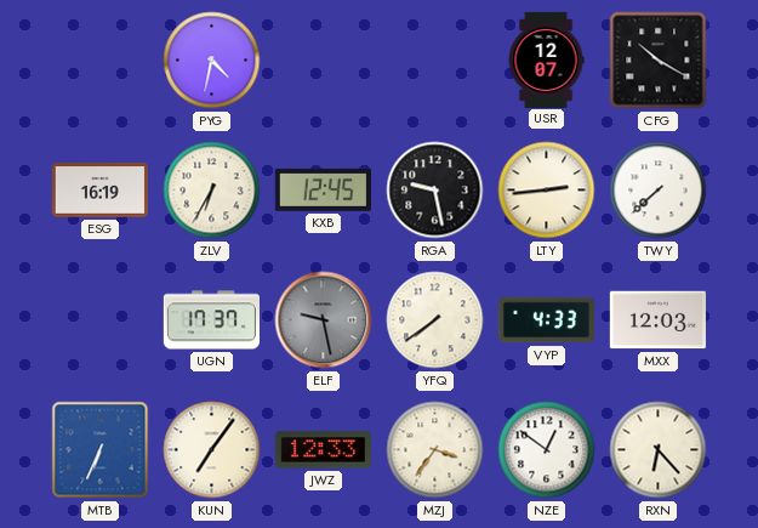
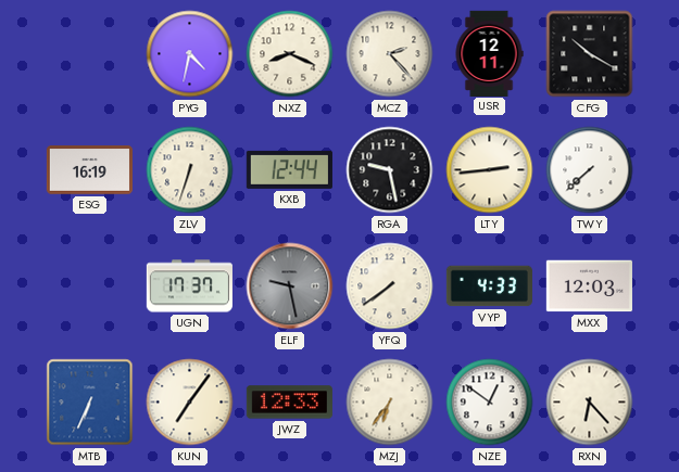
NXZ: none -> 8:19 (290, 54)
MCZ: none -> 2:23 (390, 54)
USR: 12:07 -> 12:11 (489, 53)
ZLV: 6:35 -> 6:33 (190, 170)
KXB: 12:45 -> 12:44 (289, 169)
MZJ: 3:36 -> 6:36 (390, 403)
